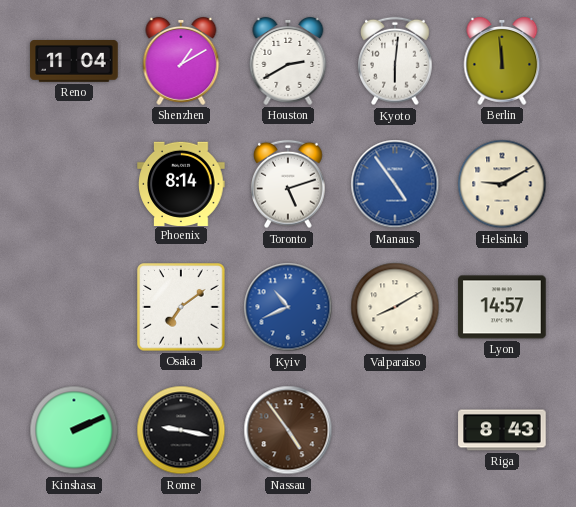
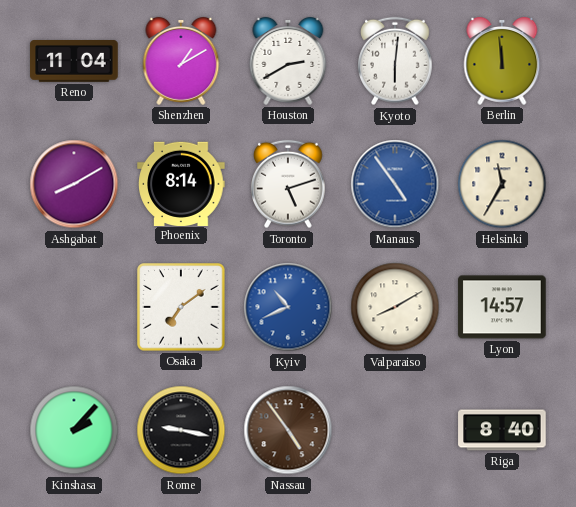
Ashgabat: none -> 8:10 (74, 184)
Helsinki: 9:10 -> 11:35 (502, 184)
Kinshasa: 2:11 -> 2:07 (74, 430)
Riga: 8:43 -> 8:40 (502, 430)
